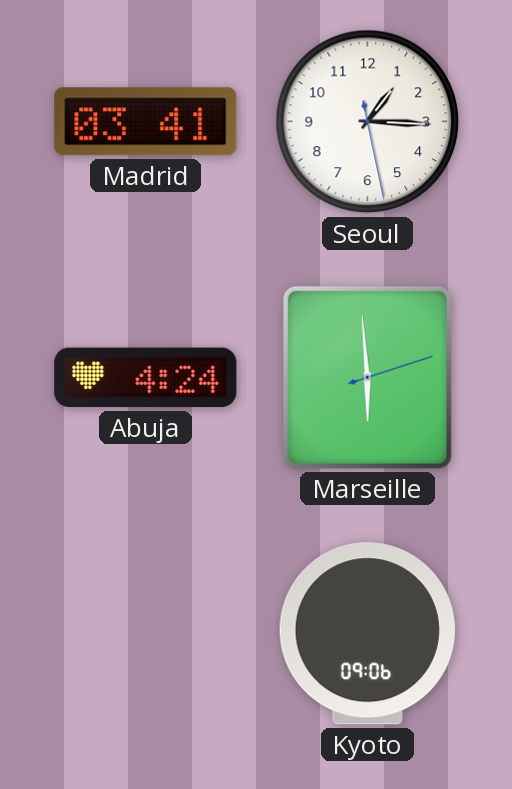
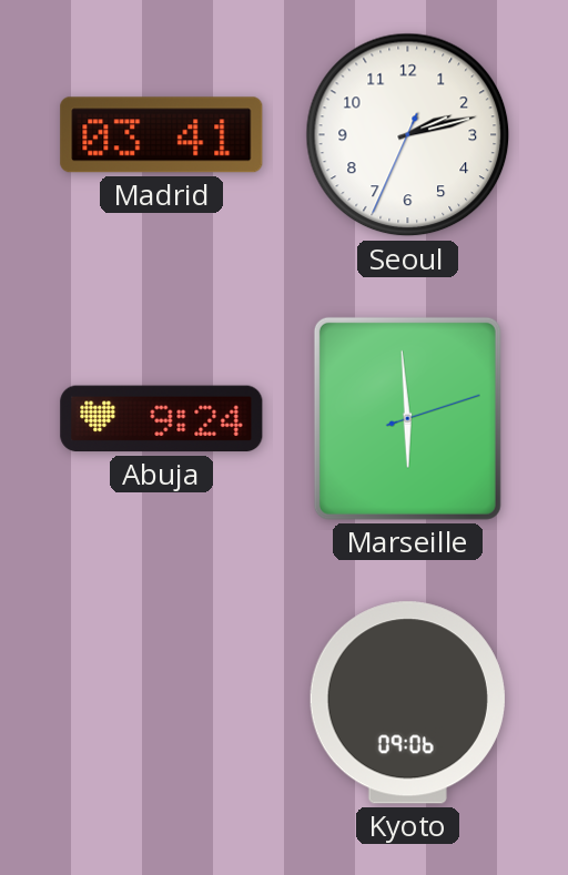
Seoul: 1:15 -> 2:12 (408, 135)
Abuja: 4:24 -> 9:24 (162, 419)
